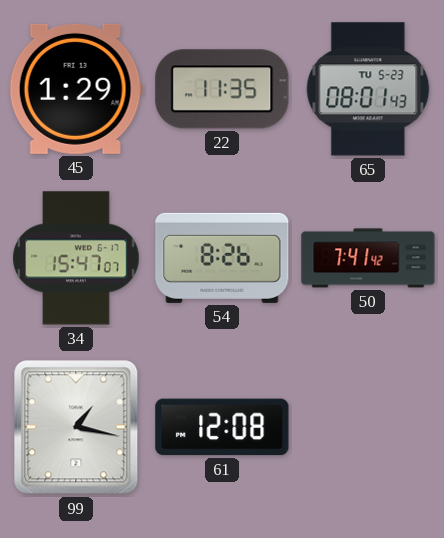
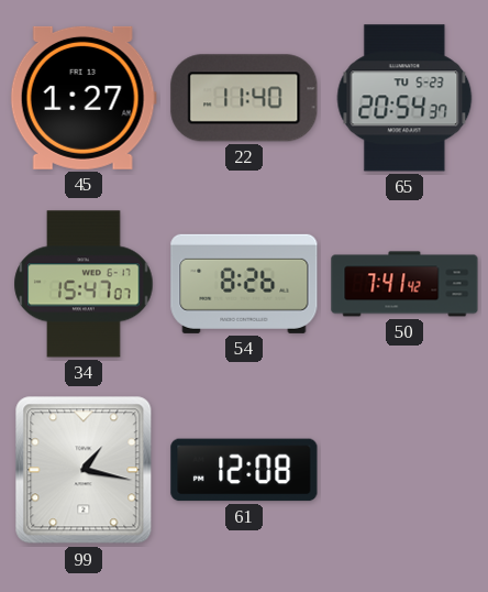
45: 1:29 -> 1:27 (84, 98)
22: 11:35 -> 11:40 (244, 98)
65: 08:01 -> 20:54 (404, 98)
